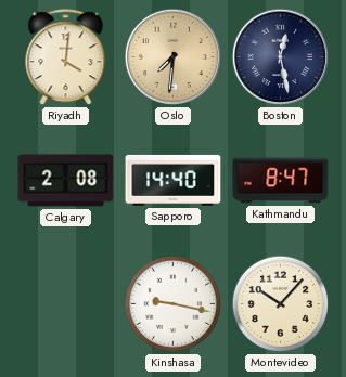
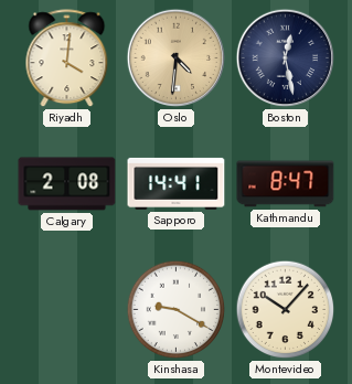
Oslo: 7:31 -> 4:31 (177, 58)
Sapporo: 14:40 -> 14:41 (177, 183)
Kinshasa: 9:17 -> 9:20 (177, 310)
